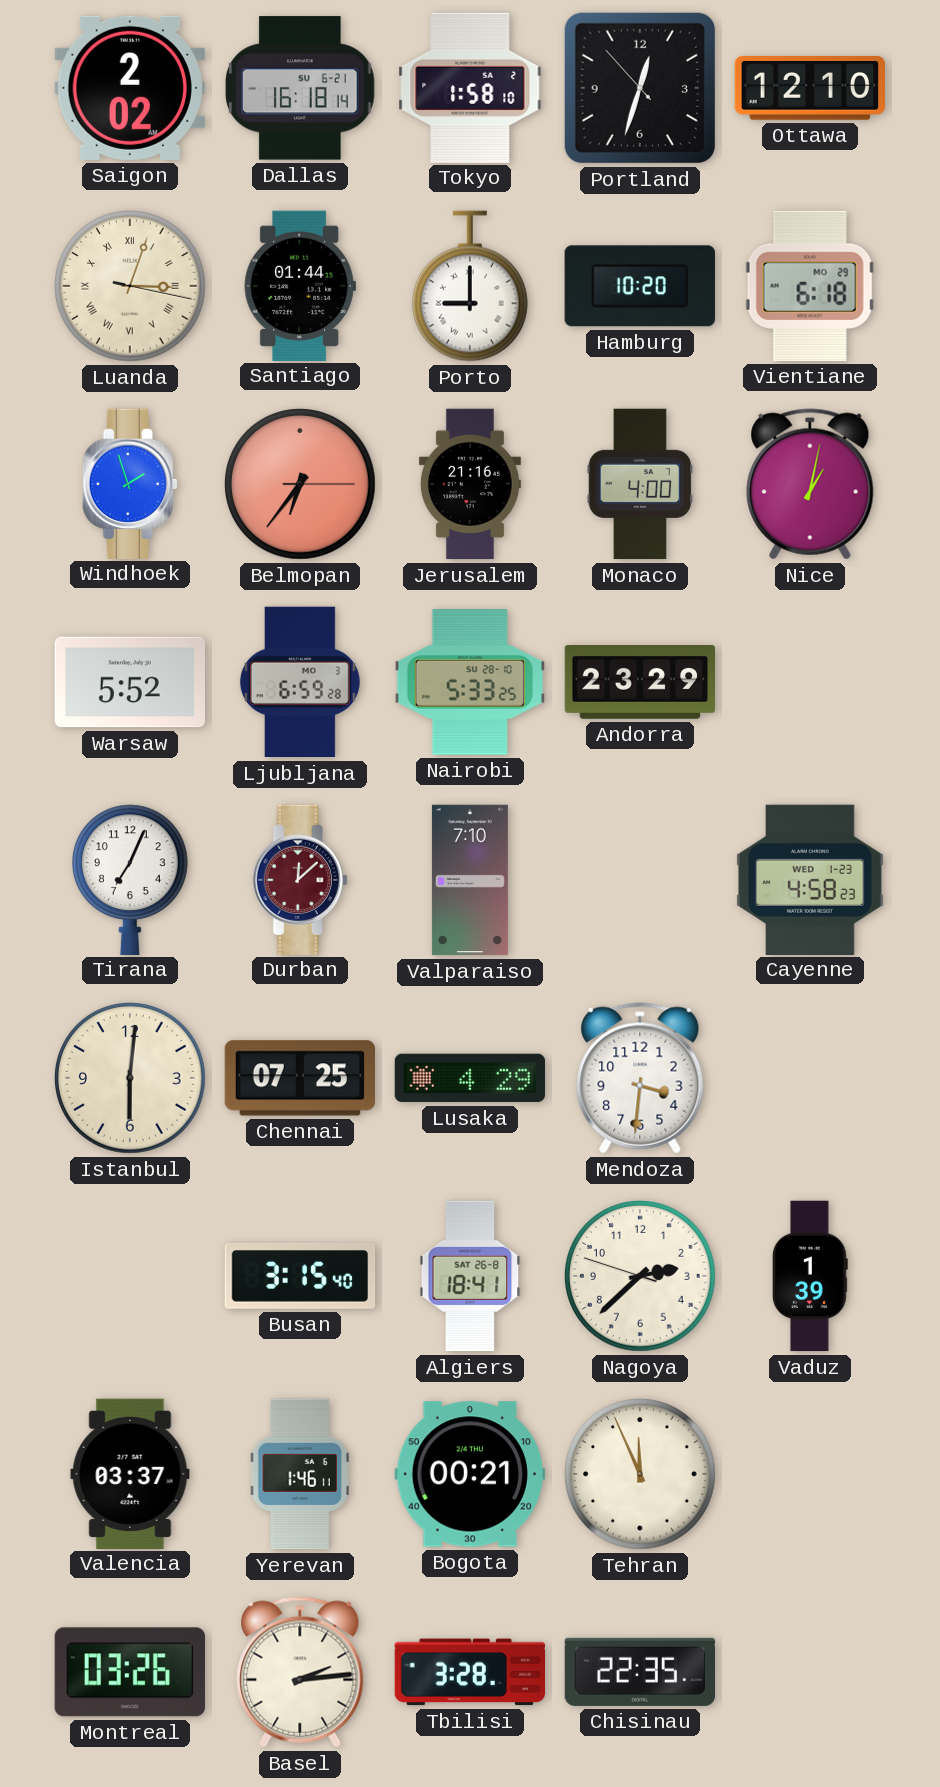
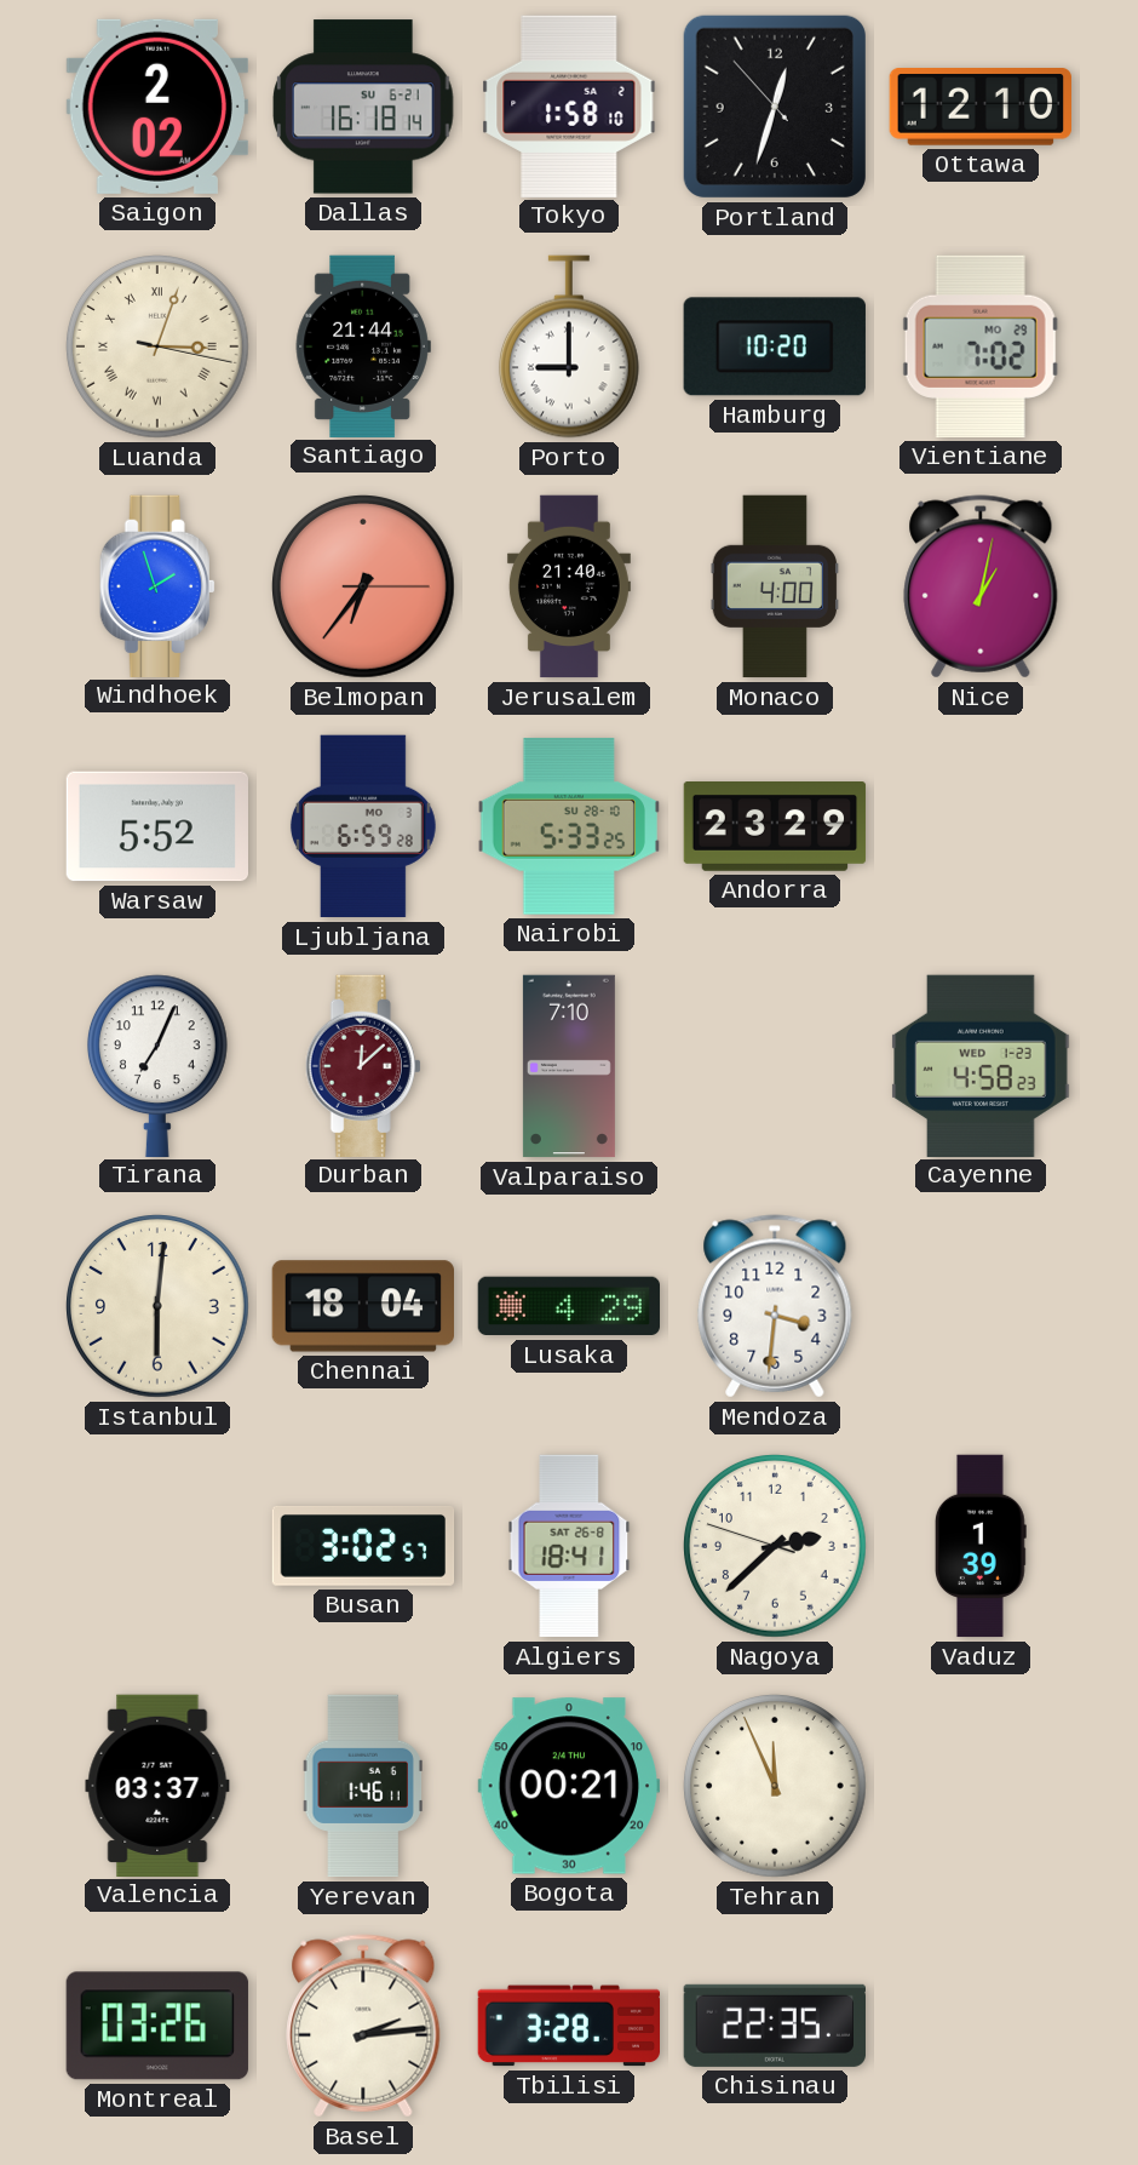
Santiago: 01:44 -> 21:44 (363, 345)
Vientiane: 6:18 -> 7:02 (981, 346)
Jerusalem: 21:16 -> 21:40 (569, 586)
Chennai: 07:25 -> 18:04 (362, 1306)
Busan: 3:15 -> 3:02 (363, 1547)
